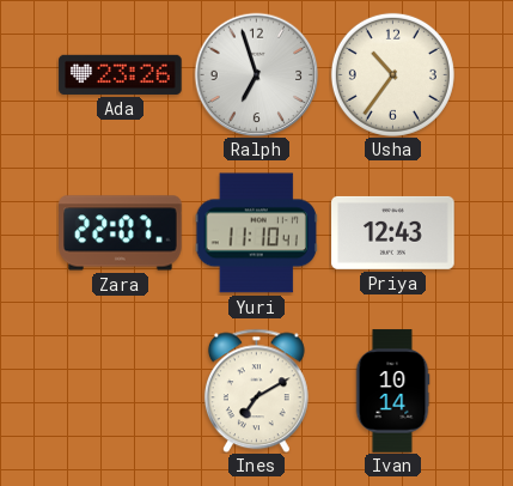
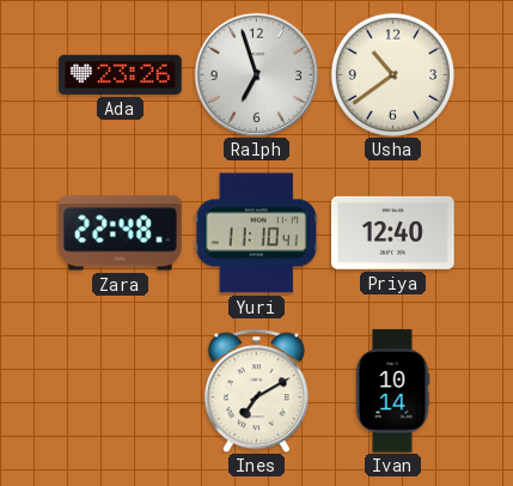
Usha: 10:36 -> 10:39 (392, 74)
Zara: 22:07 -> 22:48 (121, 233)
Priya: 12:43 -> 12:40 (393, 232)
